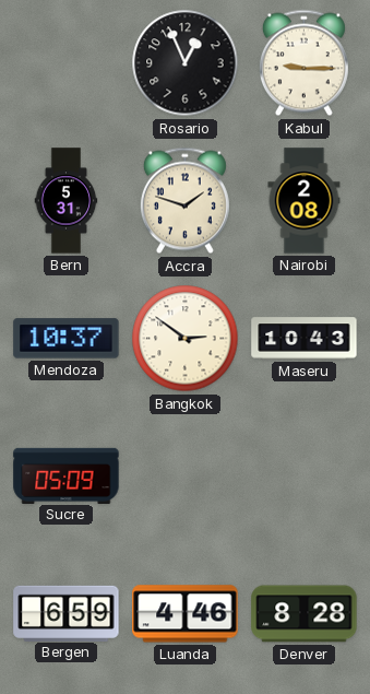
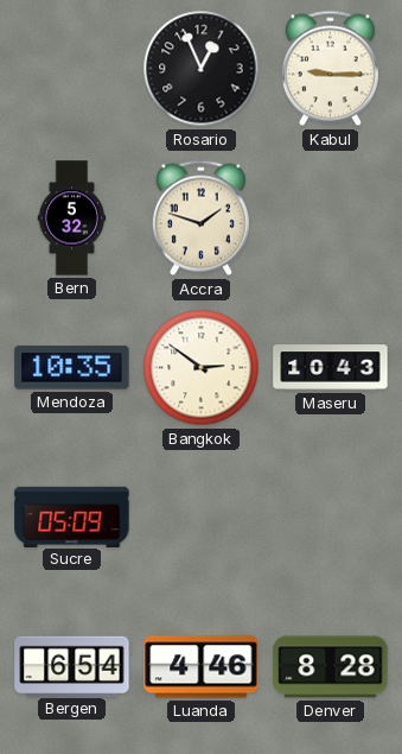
Bern: 5:31 -> 5:32 (72, 218)
Nairobi: 2:08 -> none (305, 201)
Mendoza: 10:37 -> 10:35 (72, 368)
Bergen: 6:59 -> 6:54 (72, 666)
